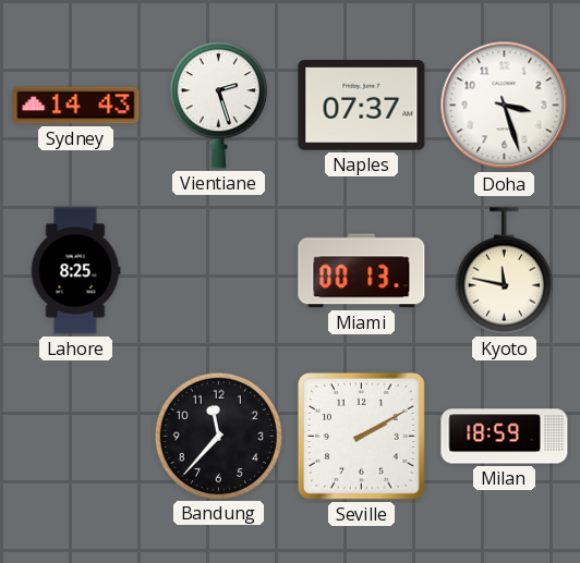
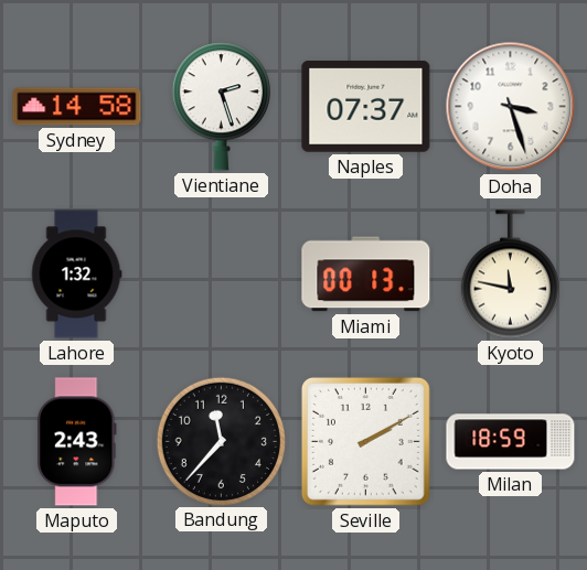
Sydney: 14:43 -> 14:58 (77, 107)
Lahore: 8:25 -> 1:32 (76, 275)
Maputo: none -> 2:43 (77, 442)
